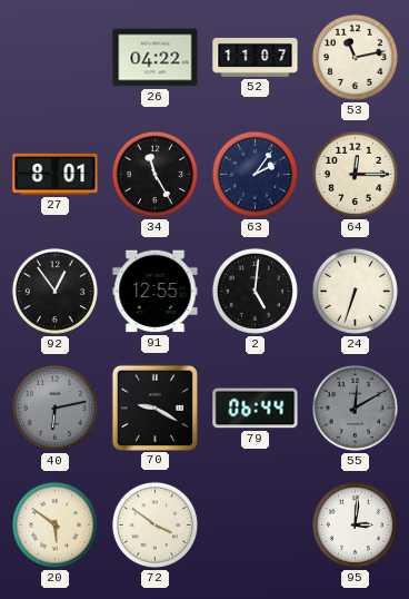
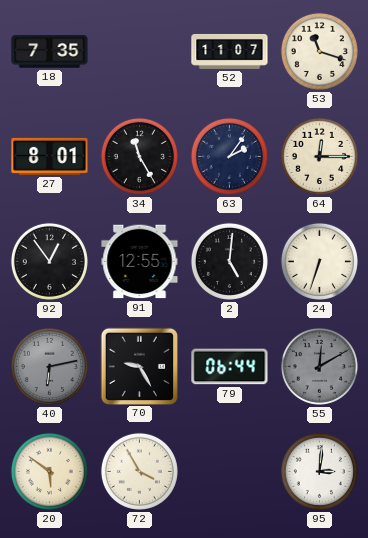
18: none -> 7:35 (50, 52)
26: 04:22 -> none (156, 58)
53: 11:13 -> 11:18 (319, 51)
70: 9:20 -> 9:25 (139, 366)
72: 3:51 -> 3:55 (139, 471)
